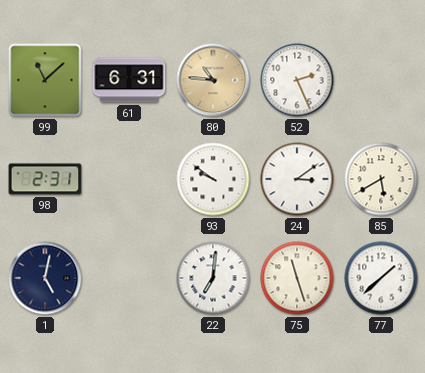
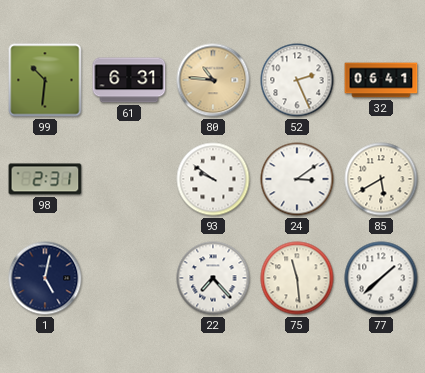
99: 11:08 -> 10:31 (45, 80)
32: none -> 06:41 (381, 80)
22: 7:01 -> 7:23 (213, 278)
75: 11:27 -> 11:29 (297, 278)
